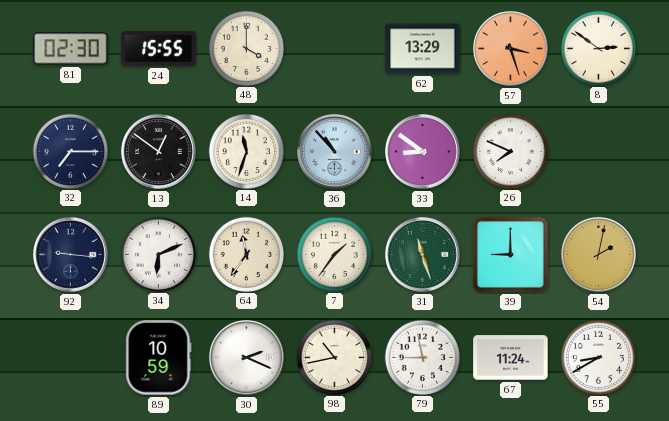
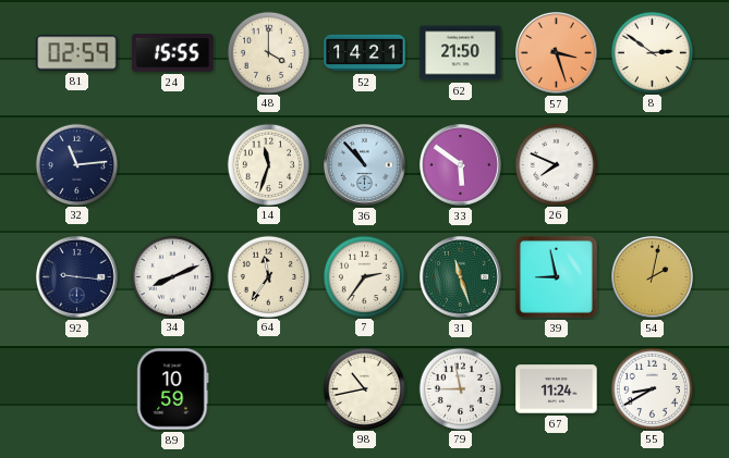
81: 02:30 -> 02:59 (77, 53)
52: none -> 14:21 (365, 53)
62: 13:29 -> 21:50 (461, 53)
32: 7:15 -> 11:14 (76, 164)
13: 12:51 -> none (159, 152)
33: 8:51 -> 5:51 (461, 165)
34: 6:11 -> 8:11 (172, 276)
7: 1:36 -> 2:36 (364, 276)
39: 9:00 -> 8:58 (556, 276)
30: 2:19 -> none (247, 358)
